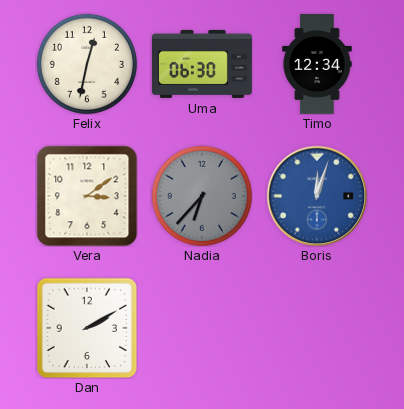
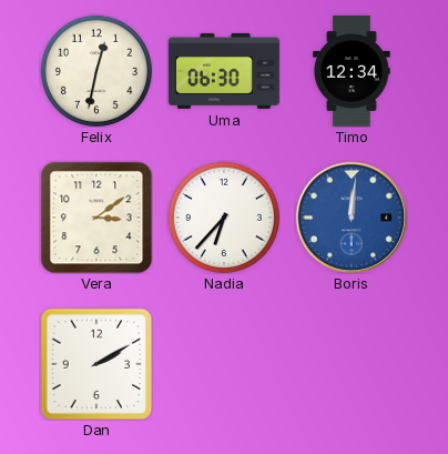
Nadia dial: grey -> white (224, 218)
Boris: 12:03 -> 12:01 (352, 218)
